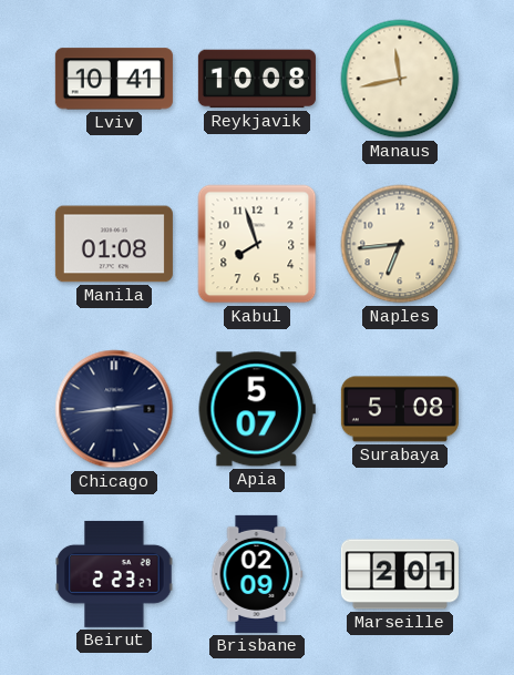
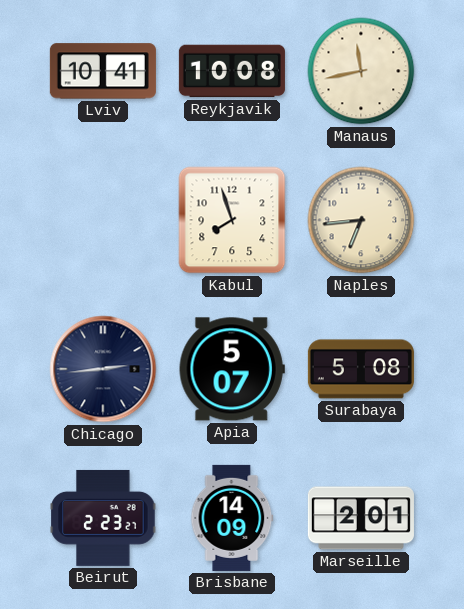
Manila: 01:08 -> none (114, 244)
Brisbane: 02:09 -> 14:09 (232, 518)
